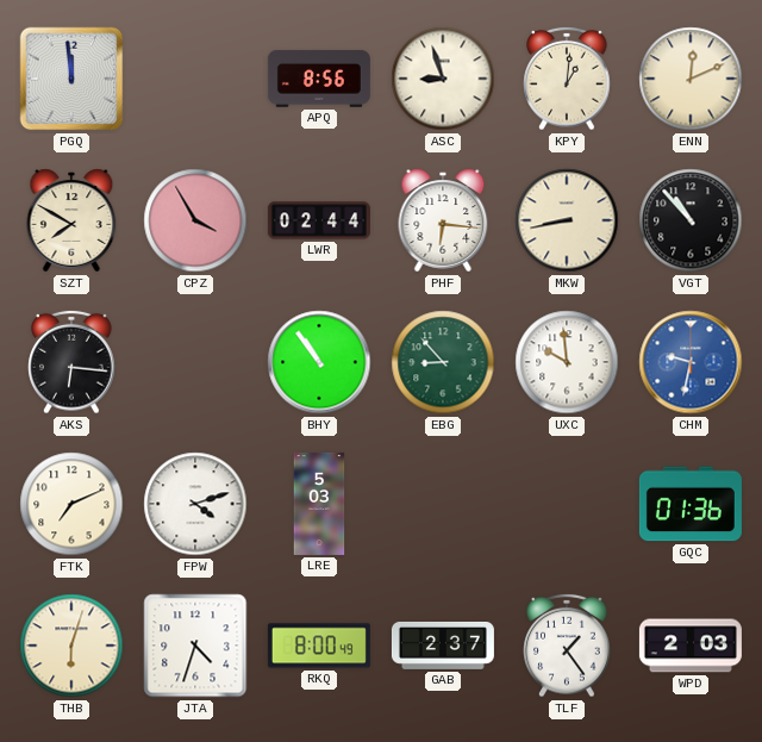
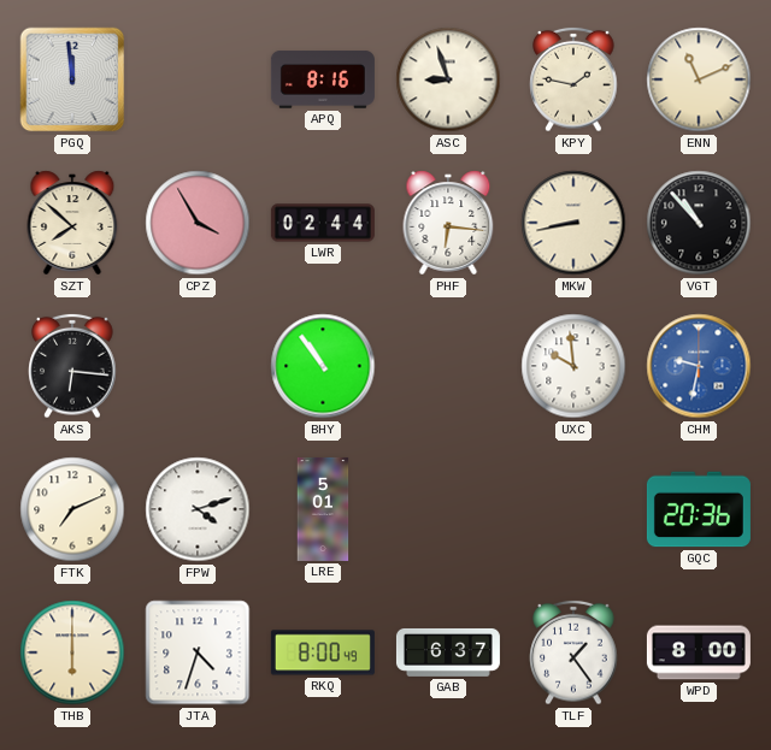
APQ: 8:56 -> 8:16 (323, 81)
KPY: 1:01 -> 1:47 (573, 79)
ENN: 12:11 -> 11:11 (699, 79)
SZT: 7:50 -> 7:52 (72, 223)
EBG: 8:53 -> none (443, 362)
LRE: 5:03 -> 5:01 (323, 509)
GQC: 01:36 -> 20:36 (699, 509)
THB: 6:03 -> 6:00 (72, 652)
GAB: 2:37 -> 6:37 (448, 652)
WPD: 2:03 -> 8:00 (699, 652)
